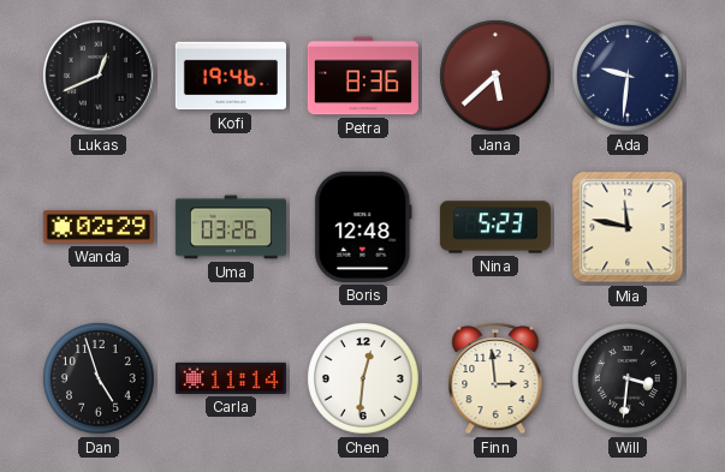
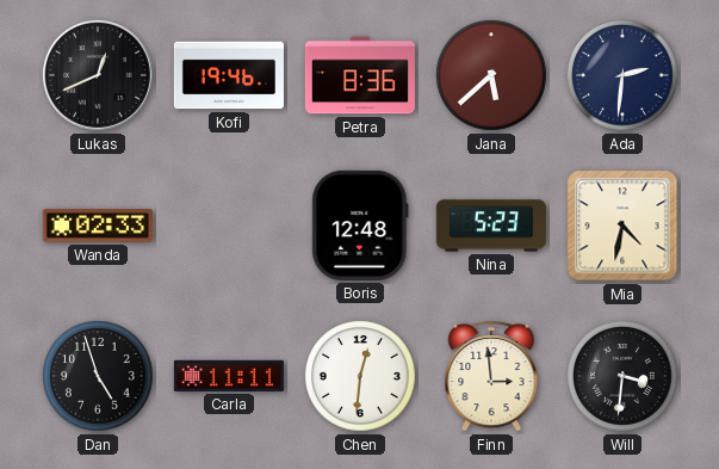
Ada: 9:31 -> 2:31 (624, 76)
Wanda: 02:29 -> 02:33 (98, 226)
Uma: 03:26 -> none (231, 227)
Mia: 11:47 -> 4:32 (622, 226)
Carla: 11:14 -> 11:11 (229, 376)
